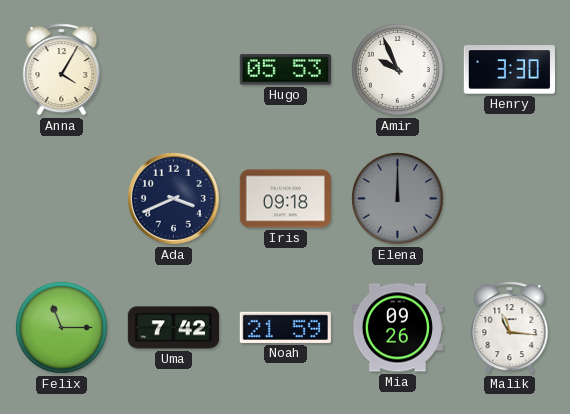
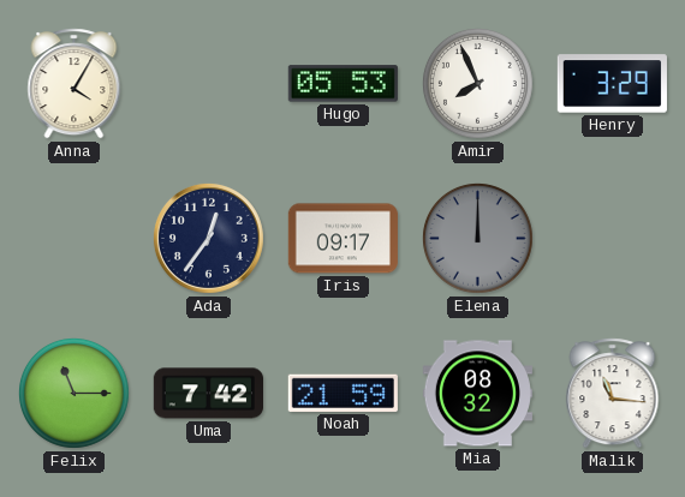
Amir: 9:56 -> 7:56 (477, 83)
Henry: 3:30 -> 3:29 (612, 84)
Ada: 3:41 -> 12:36 (208, 238)
Iris: 09:18 -> 09:17 (342, 239)
Mia: 09:26 -> 08:32 (477, 394)
